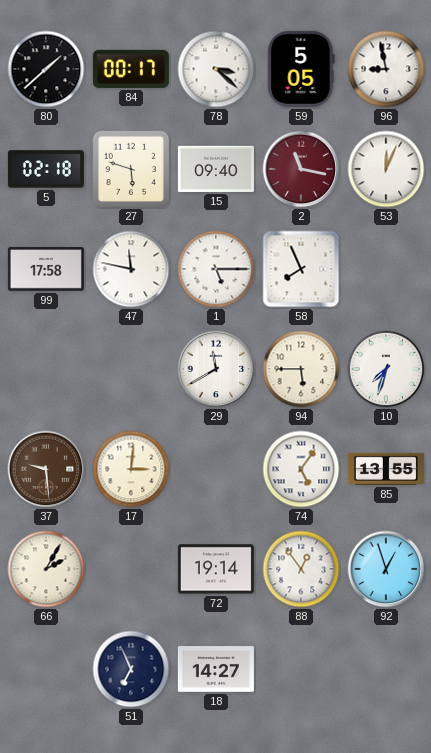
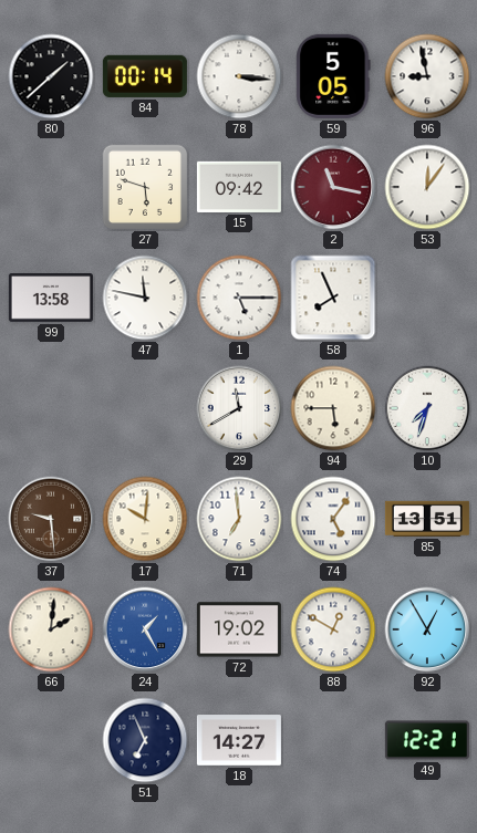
84: 00:17 -> 00:14 (145, 76)
78: 3:22 -> 3:16 (239, 76)
5: 02:18 -> none (46, 169)
15: 09:40 -> 09:42 (239, 187)
53: 12:04 -> 12:06 (427, 187)
99: 17:58 -> 13:58 (51, 299)
17: 3:01 -> 10:01 (145, 519)
71: none -> 6:59 (239, 519)
85: 13:55 -> 13:51 (427, 519)
66: 2:05 -> 2:01 (51, 629)
24: none -> 1:25 (145, 629)
72: 19:14 -> 19:02 (239, 629)
88: 12:54 -> 12:50 (333, 629)
92: 12:57 -> 12:55 (427, 629)
49: none -> 12:21 (427, 740)
